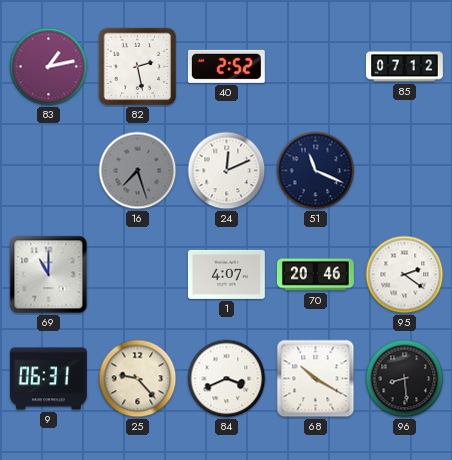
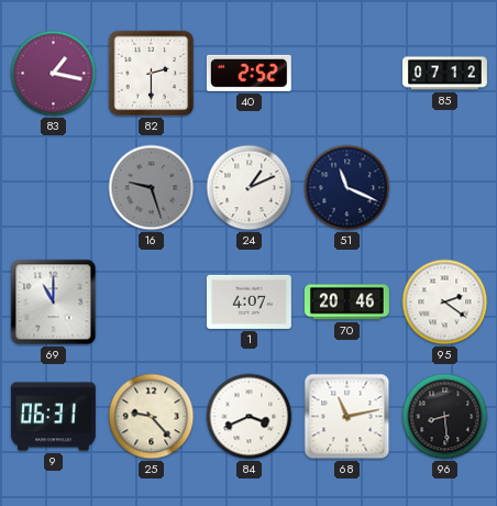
83: 1:13 -> 1:17 (54, 74)
82: 2:28 -> 2:30 (152, 74)
16: 7:27 -> 9:27 (152, 188)
24: 12:11 -> 1:11 (250, 188)
68: 10:20 -> 11:13 (347, 417)
